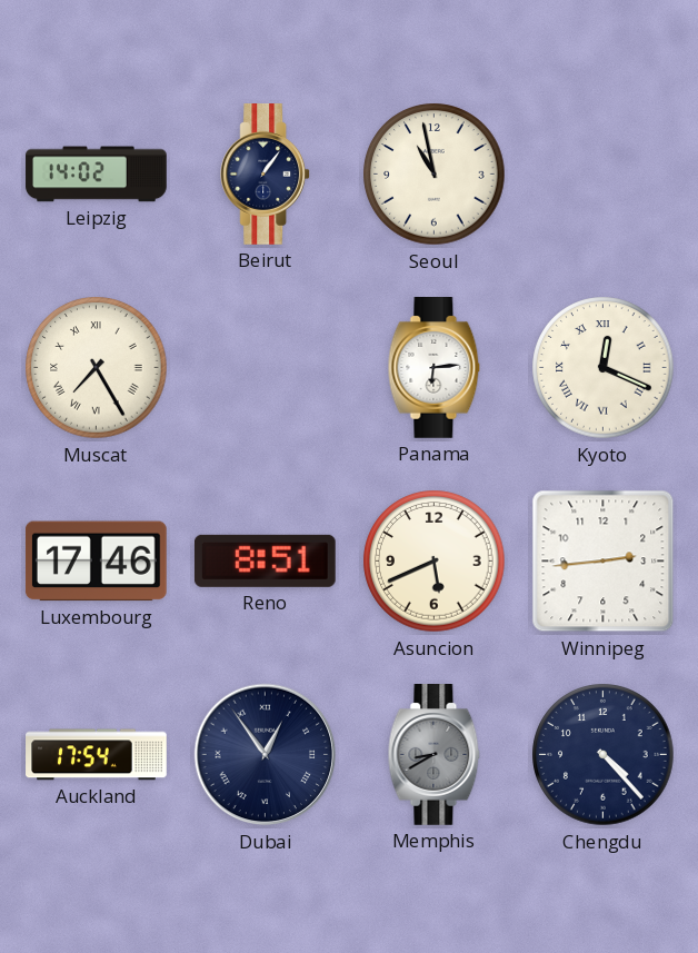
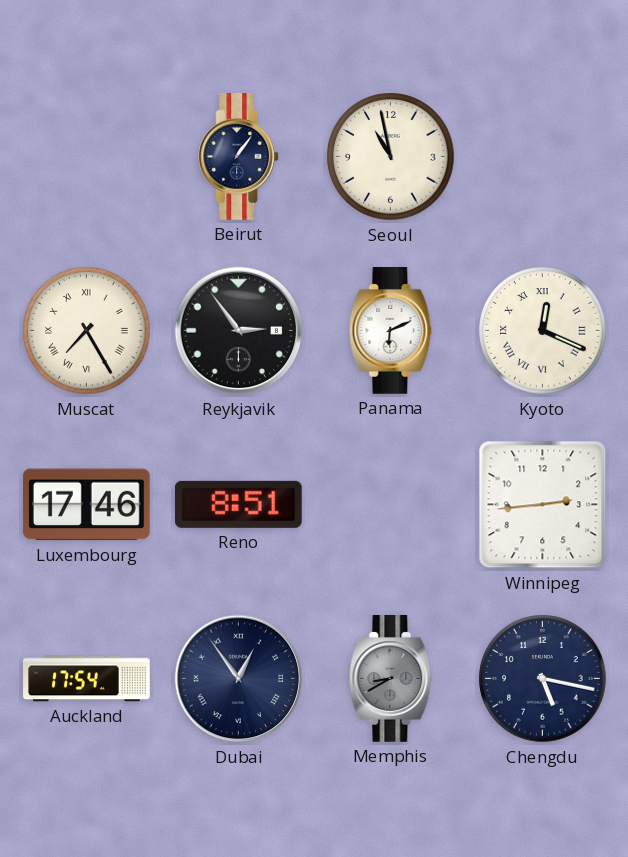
Leipzig: 14:02 -> none (97, 175)
Reykjavik: none -> 2:54 (239, 331)
Panama: 6:14 -> 6:11 (391, 331)
Asuncion: 5:41 -> none (435, 562)
Chengdu: 4:23 -> 5:17 (543, 679)
